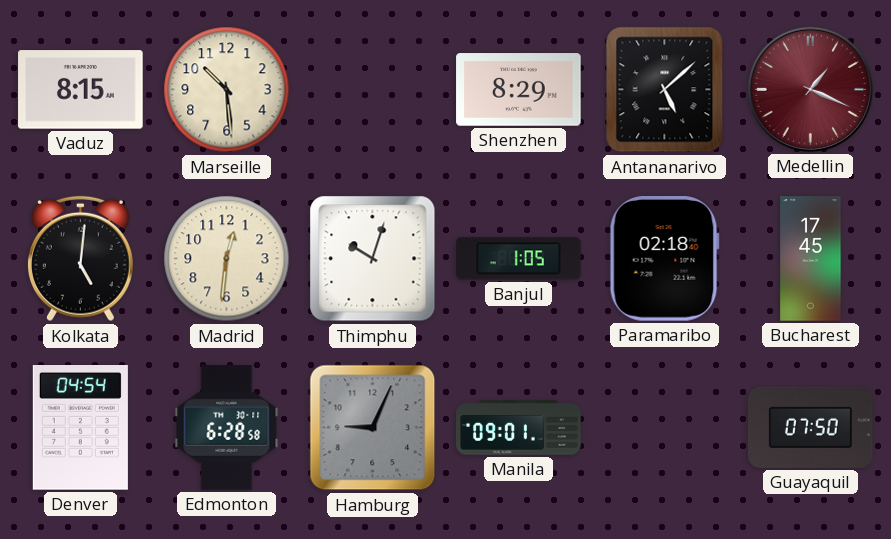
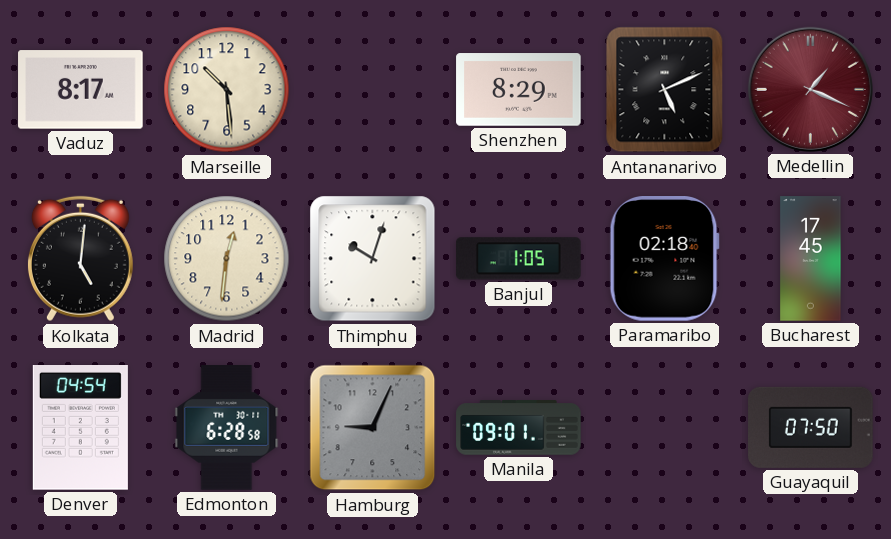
Vaduz: 8:15 -> 8:17 (81, 90)
Antananarivo: 5:08 -> 5:11 (665, 90)
